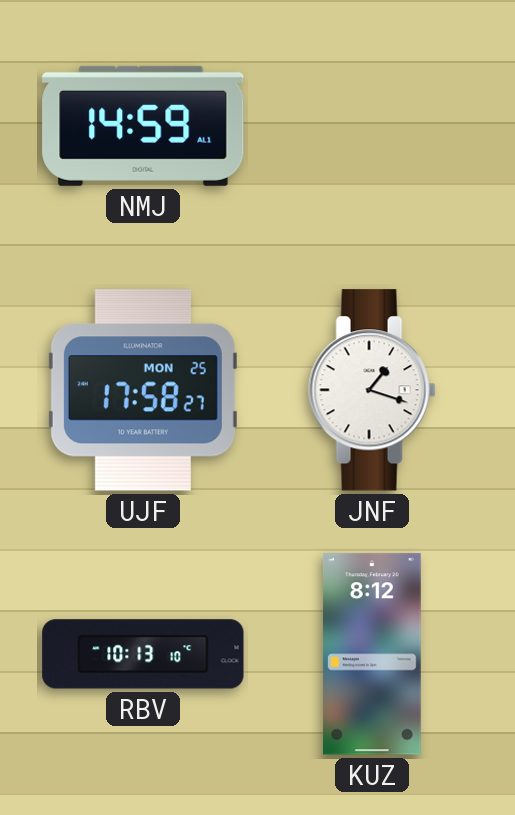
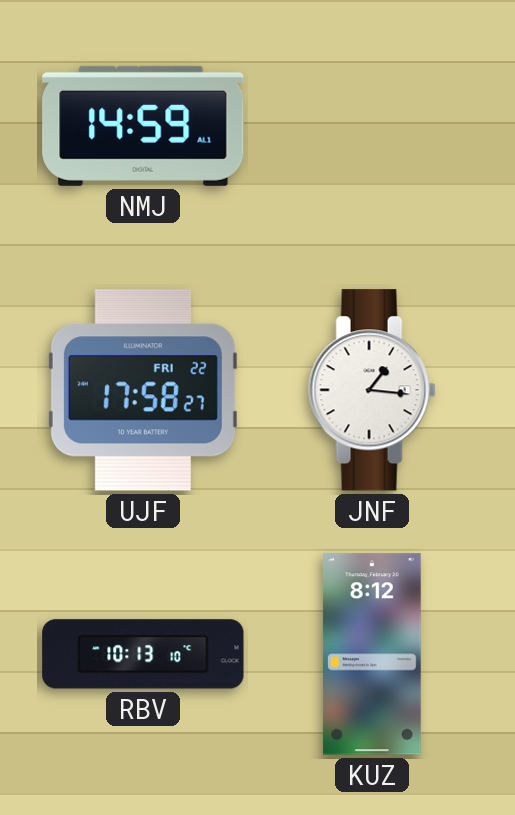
UJF date: MON 25 -> FRI 22 (143, 390)
JNF: 1:18 -> 1:16 (372, 390)
